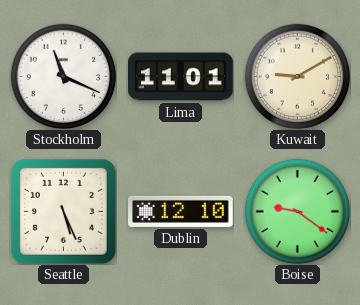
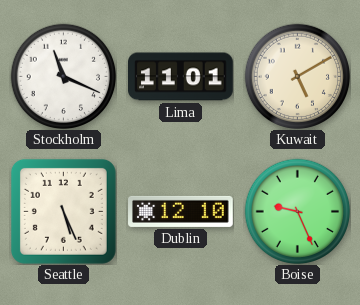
Kuwait: 9:10 -> 5:10 (297, 76)
Boise: 9:21 -> 9:26 (297, 211)
